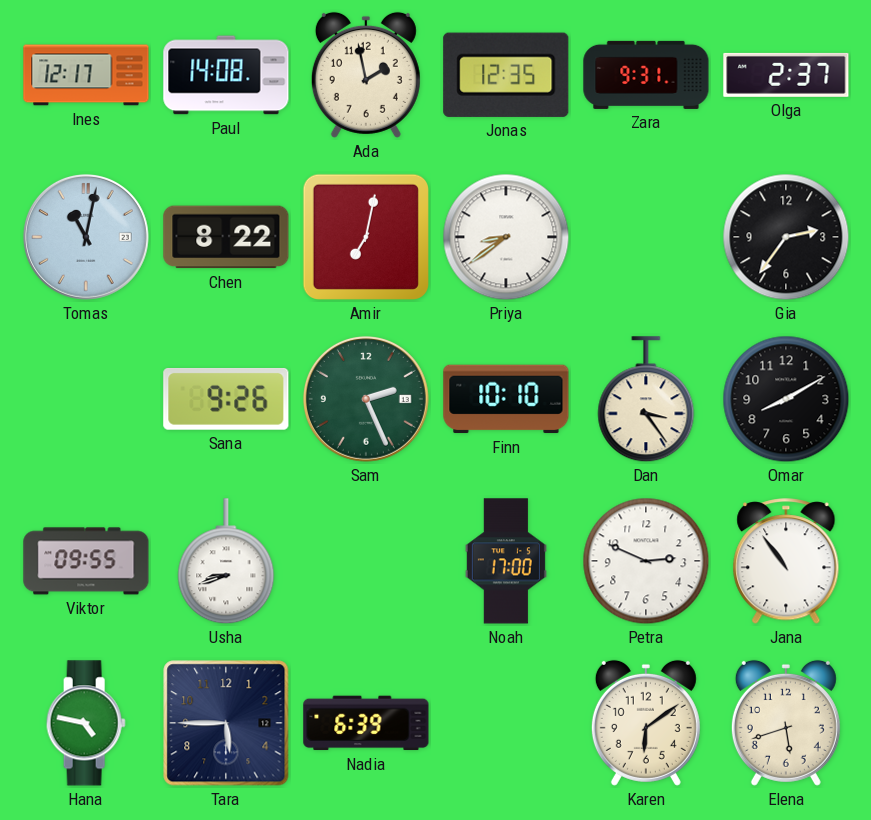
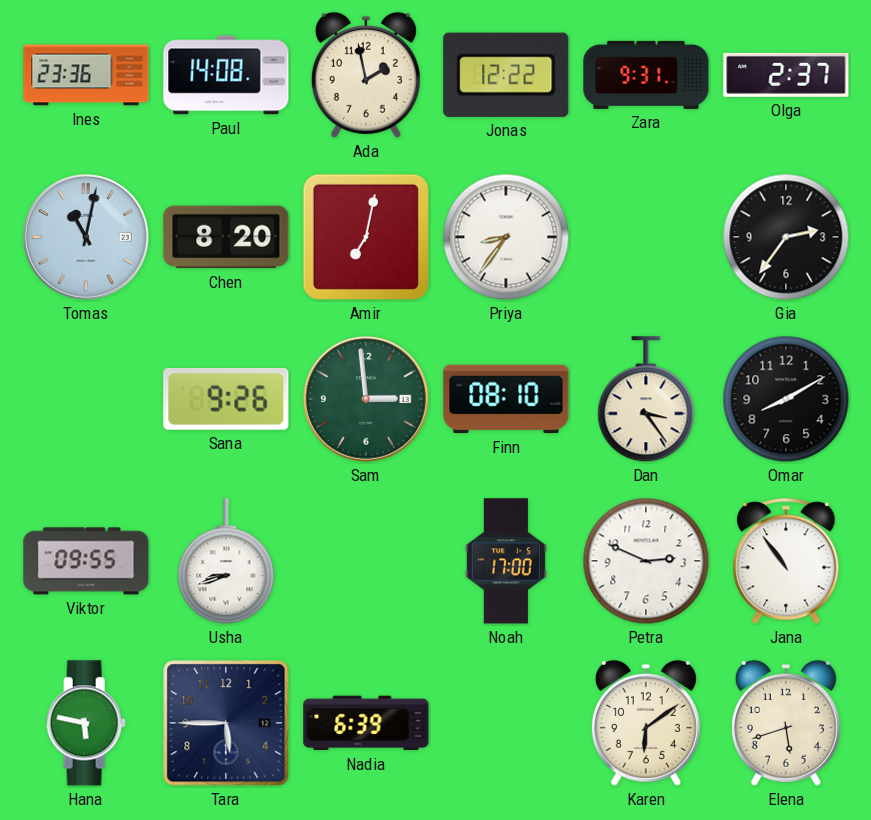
Ines: 12:17 -> 23:36 (86, 75)
Jonas: 12:35 -> 12:22 (506, 75)
Chen: 8:22 -> 8:20 (226, 237)
Priya: 8:39 -> 8:36 (506, 237)
Sam: 2:26 -> 2:59 (366, 399)
Finn: 10:10 -> 08:10 (506, 399)
Hana: 4:47 -> 5:47 (86, 723)
